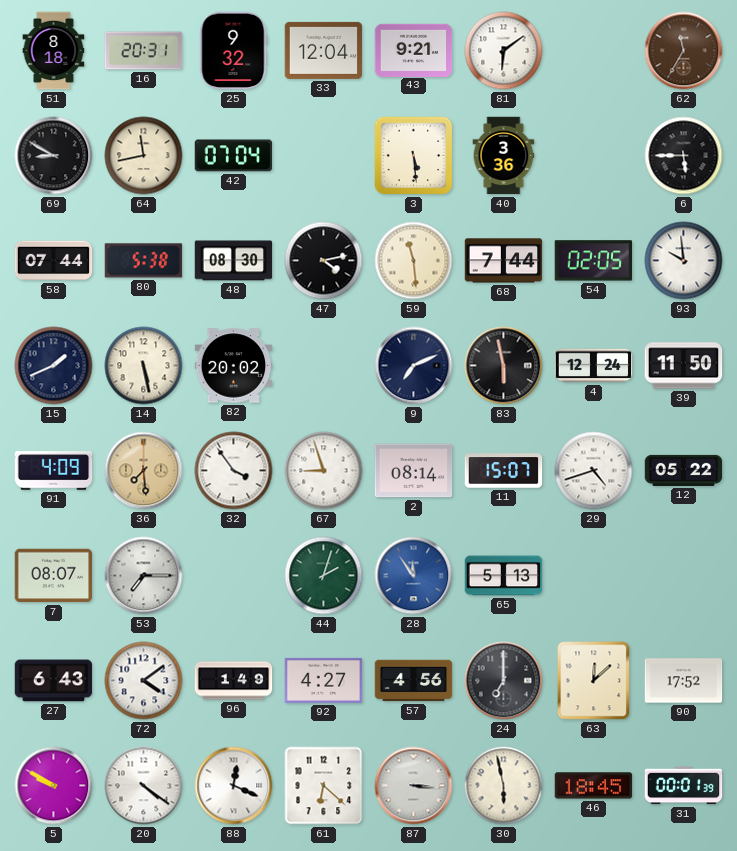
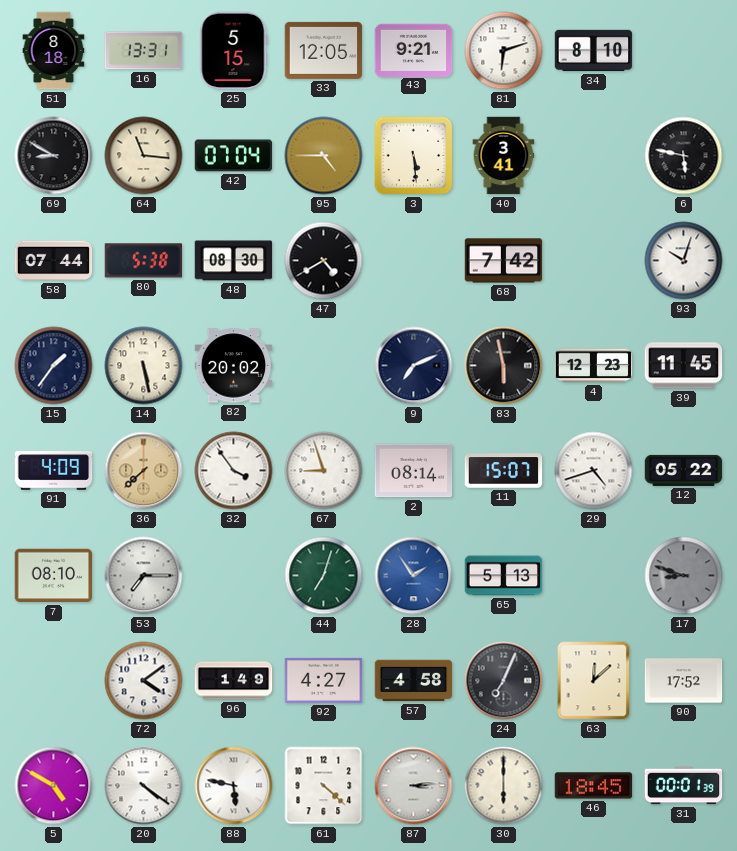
16: 20:31 -> 13:31 (144, 51)
25: 9:32 -> 5:15 (234, 51)
33: 12:04 -> 12:05 (324, 50)
81: 6:09 -> 6:12 (504, 51)
34: none -> 8:10 (594, 51)
62: 11:35 -> none (684, 51)
64: 11:43 -> 11:16 (144, 156)
95: none -> 4:45 (324, 156)
40: 3:36 -> 3:41 (504, 156)
6: 5:45 -> 5:47 (684, 156)
47: 4:13 -> 4:40 (324, 261)
59: 11:29 -> none (414, 261)
68: 7:44 -> 7:42 (504, 261)
54: 02:05 -> none (594, 261)
93: 9:59 -> 10:03 (684, 261)
15: 1:41 -> 1:36 (54, 366)
4: 12:24 -> 12:23 (594, 366)
39: 11:50 -> 11:45 (684, 366)
36: 7:29 -> 7:38 (144, 471)
7: 08:07 -> 08:10 (54, 576)
44: 2:03 -> 7:03 (324, 576)
28: 11:54 -> 1:54 (414, 576)
17: none -> 8:48 (684, 576)
27: 6:43 -> none (54, 681)
57: 4:56 -> 4:58 (414, 681)
24: 7:00 -> 7:04 (504, 681)
5: 9:50 -> 4:50 (54, 786)
88: 12:19 -> 5:47 (234, 786)
61: 6:22 -> 4:22 (324, 786)
87: 3:16 -> 3:14 (414, 786)
30: 5:58 -> 6:00 (504, 786)
